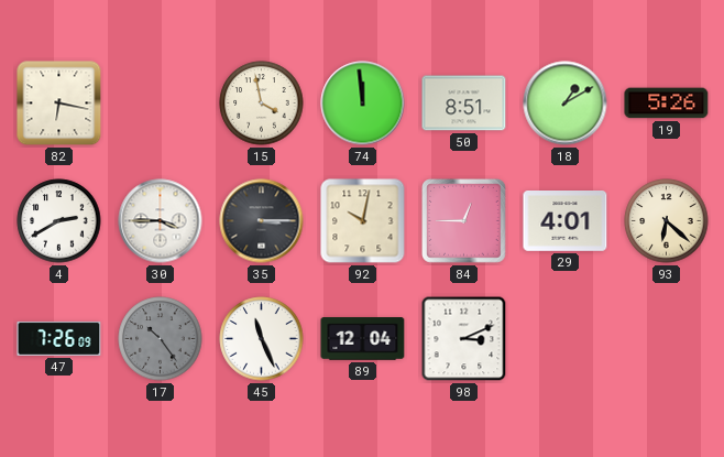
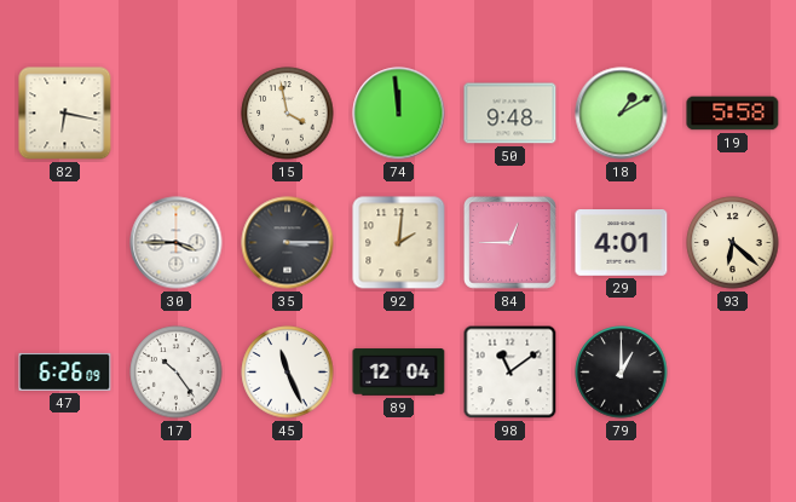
50: 8:51 -> 9:48 (511, 114)
19: 5:26 -> 5:58 (733, 114)
4: 2:40 -> none (59, 221)
92: 10:02 -> 2:01 (399, 243)
47: 7:26 -> 6:26 (65, 371)
17 dial: grey -> white (177, 373)
98: 3:11 -> 11:09 (511, 373)
79: none -> 1:00 (622, 373)
